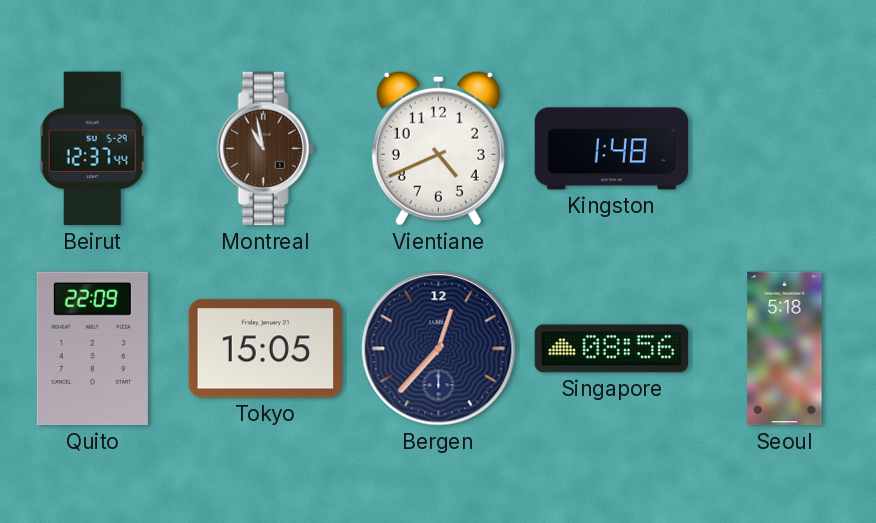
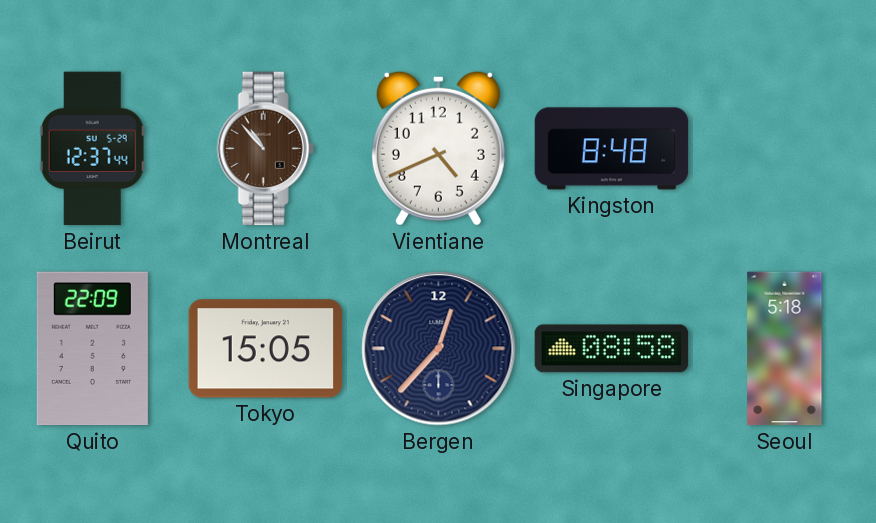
Montreal: 10:58 -> 10:53 (265, 149)
Kingston: 1:48 -> 8:48 (612, 149)
Singapore: 08:56 -> 08:58 (612, 349)
